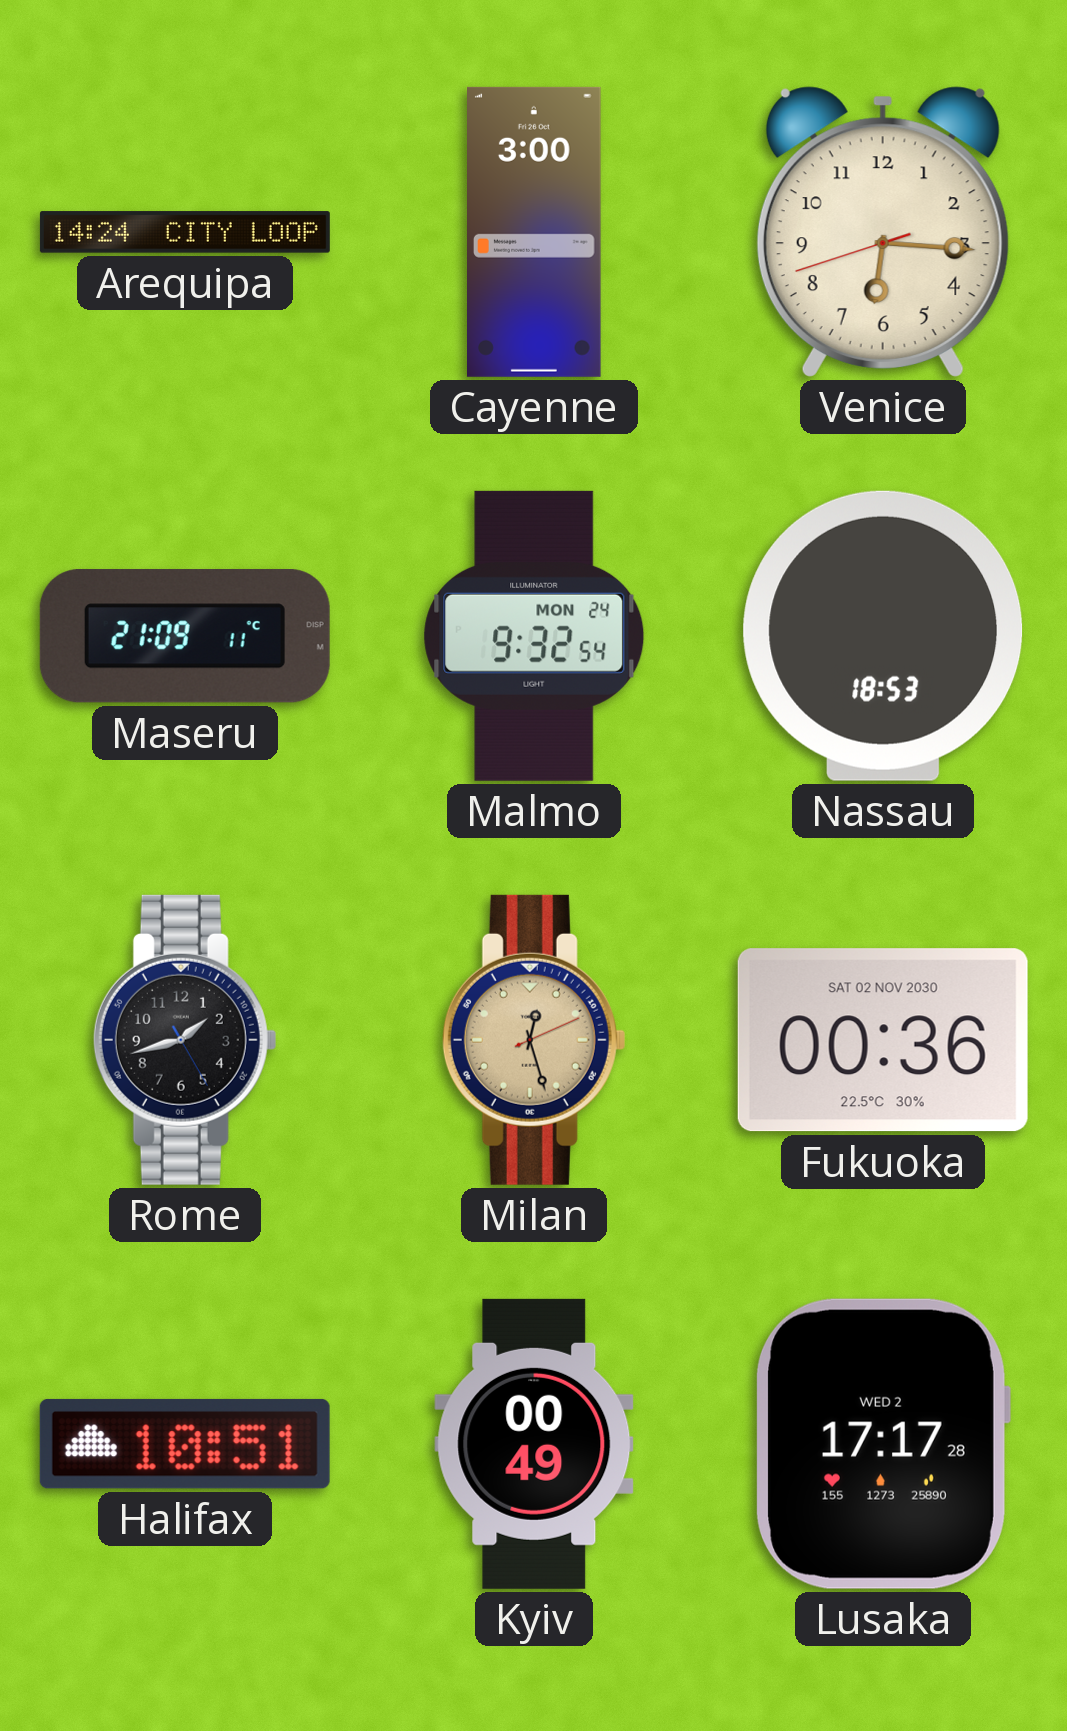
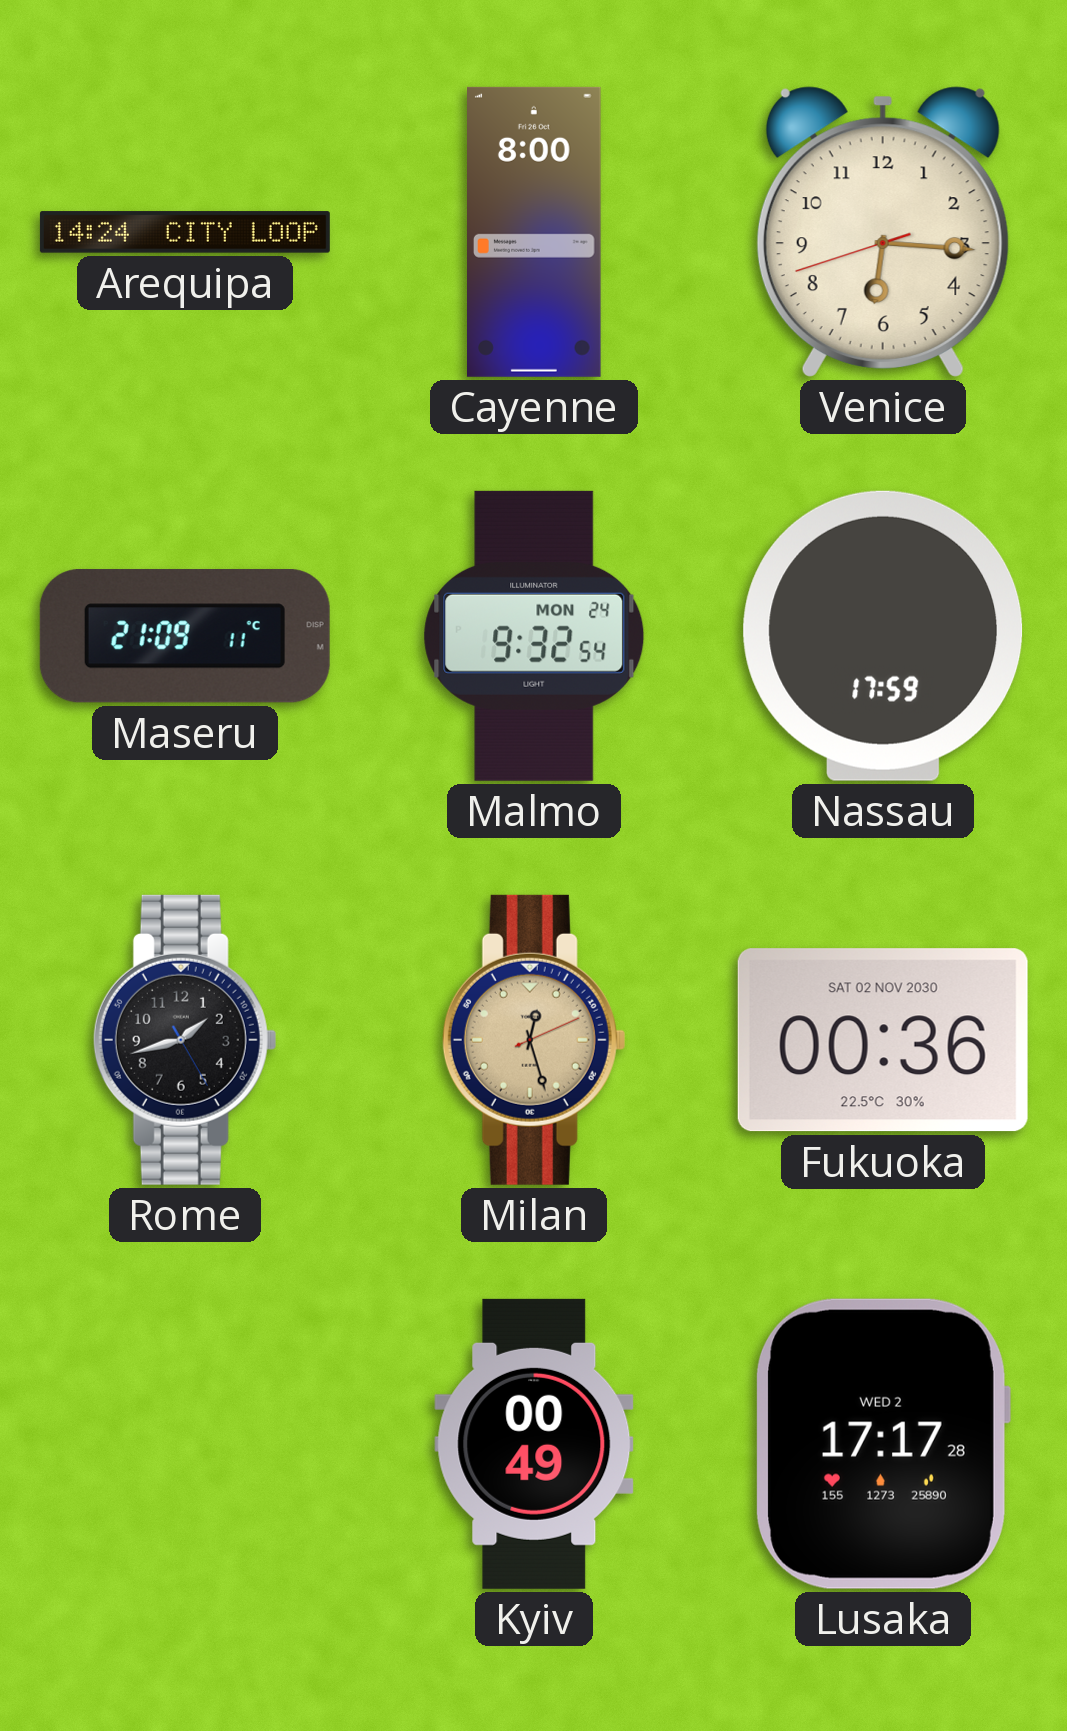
Cayenne: 3:00 -> 8:00 (535, 232)
Nassau: 18:53 -> 17:59 (883, 636)
Halifax: 10:51 -> none (185, 1444)
